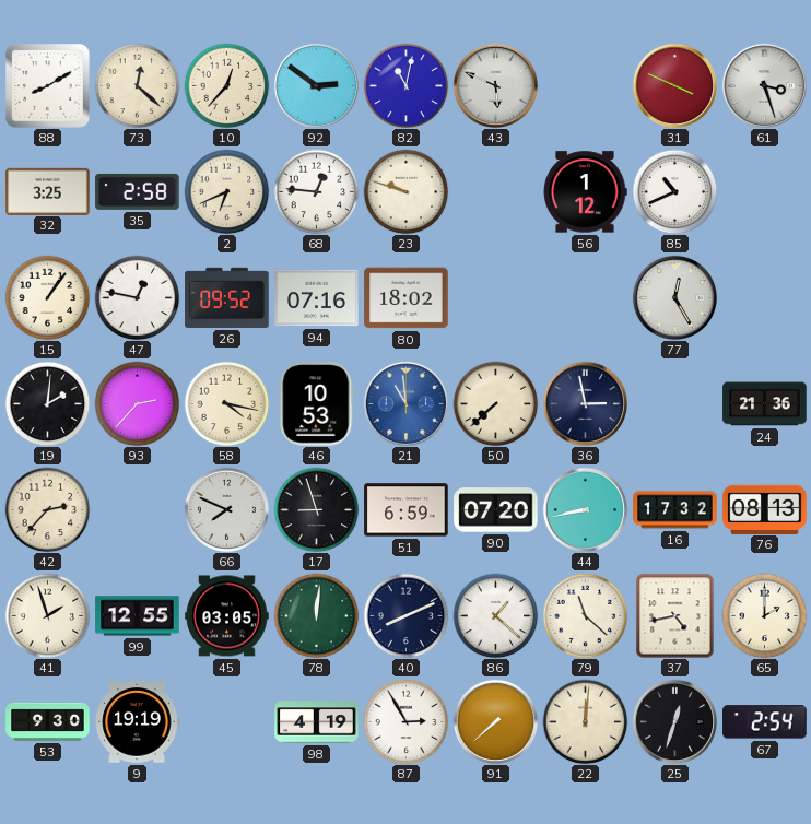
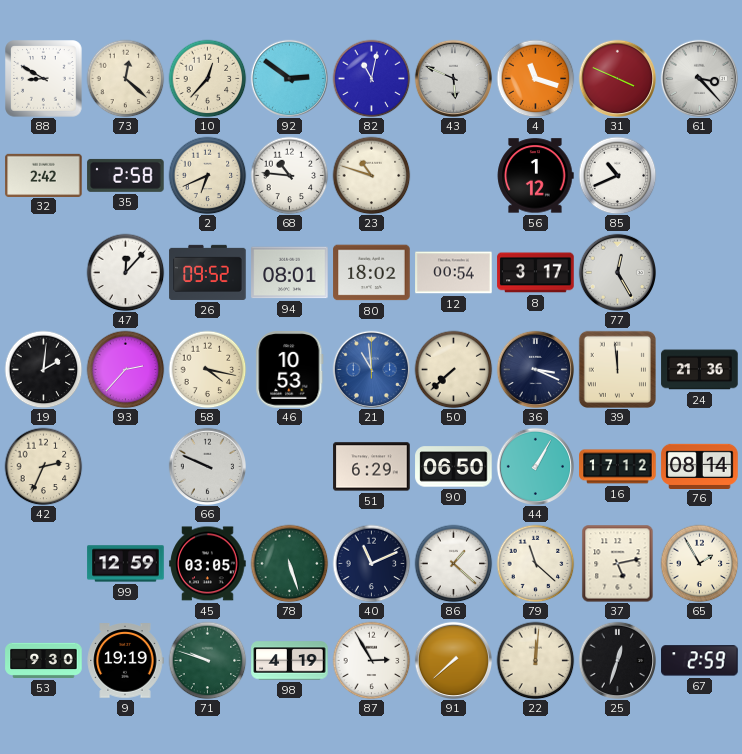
88: 8:10 -> 8:50 (44, 79)
4: none -> 11:18 (535, 78)
61: 3:27 -> 3:23 (699, 78)
32: 3:25 -> 2:42 (44, 175)
68: 12:46 -> 10:46 (289, 175)
23: 9:48 -> 10:48 (371, 175)
15: 1:06 -> none (47, 297)
47: 12:47 -> 12:07 (125, 272)
94: 07:16 -> 08:01 (290, 273)
12: none -> 00:54 (454, 273)
8: none -> 3:17 (536, 273)
36: 2:58 -> 3:19 (535, 369)
39: none -> 11:59 (617, 369)
42: 2:37 -> 2:34 (43, 466)
66: 7:49 -> 9:49 (207, 466)
17: 8:57 -> none (316, 509)
51: 6:59 -> 6:29 (372, 467)
90: 07:20 -> 06:50 (454, 467)
44: 8:43 -> 1:05 (535, 466)
16: 17:32 -> 17:12 (618, 467)
76: 08:13 -> 08:14 (700, 466)
41: 1:57 -> none (47, 615)
99: 12:55 -> 12:59 (126, 564)
78: 12:01 -> 5:27 (289, 563)
40: 8:11 -> 11:11 (371, 563)
37: 4:43 -> 5:13 (618, 563)
65: 2:00 -> 1:55 (699, 563)
71: none -> 9:48 (207, 660)
67: 2:54 -> 2:59 (700, 661)
